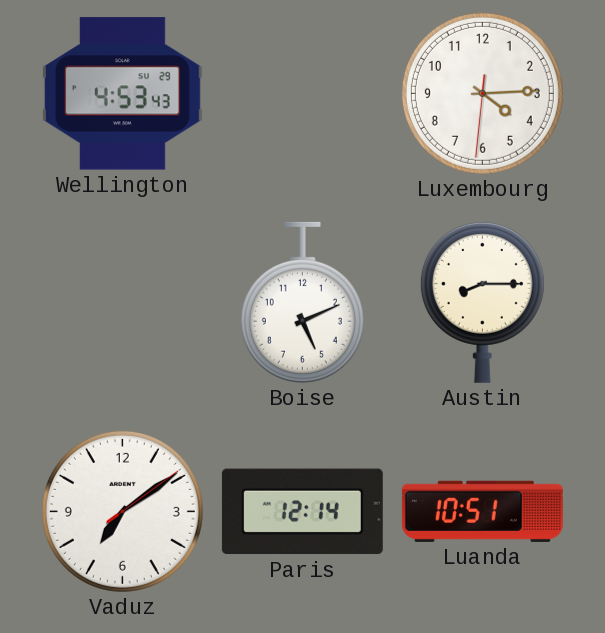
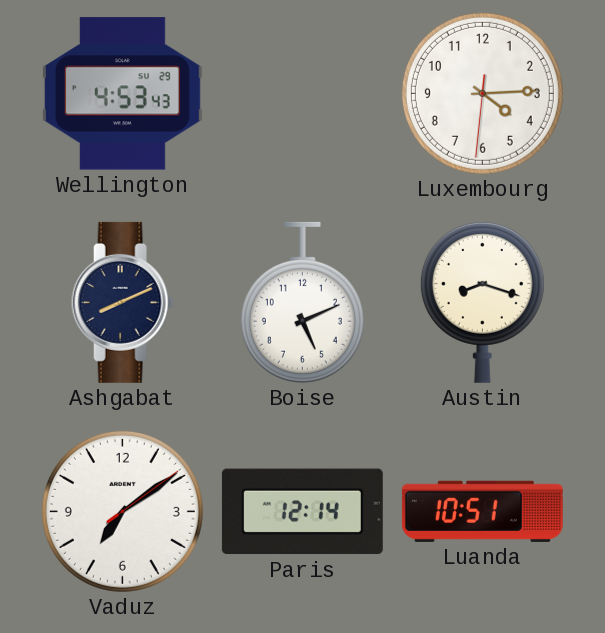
Ashgabat: none -> 8:11 (123, 302)
Austin: 8:15 -> 8:18 (482, 302)
